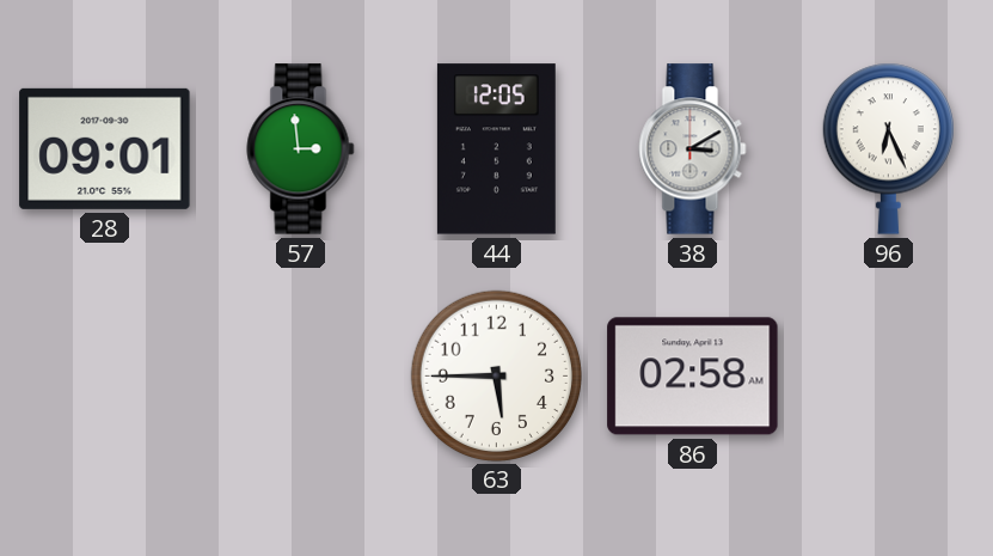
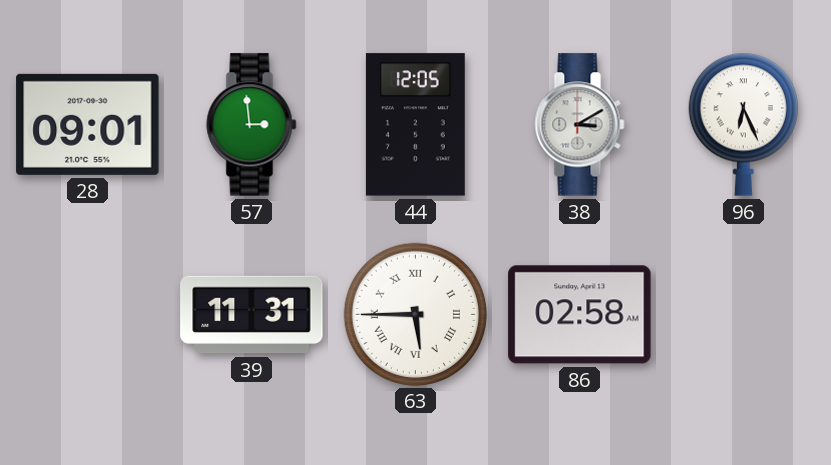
39: none -> 11:31 (252, 315)
63 numerals: Arabic -> Roman (415, 314)
